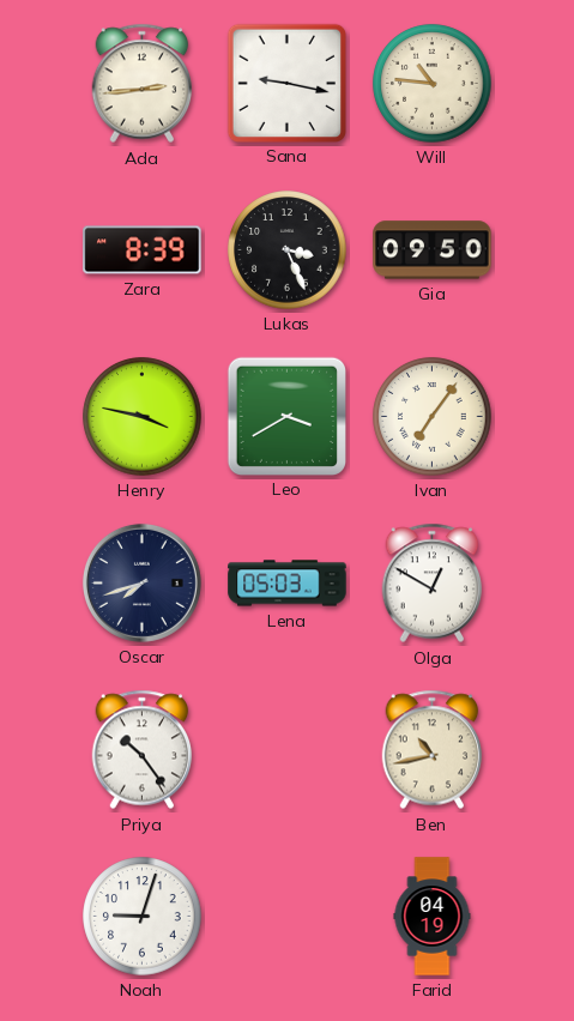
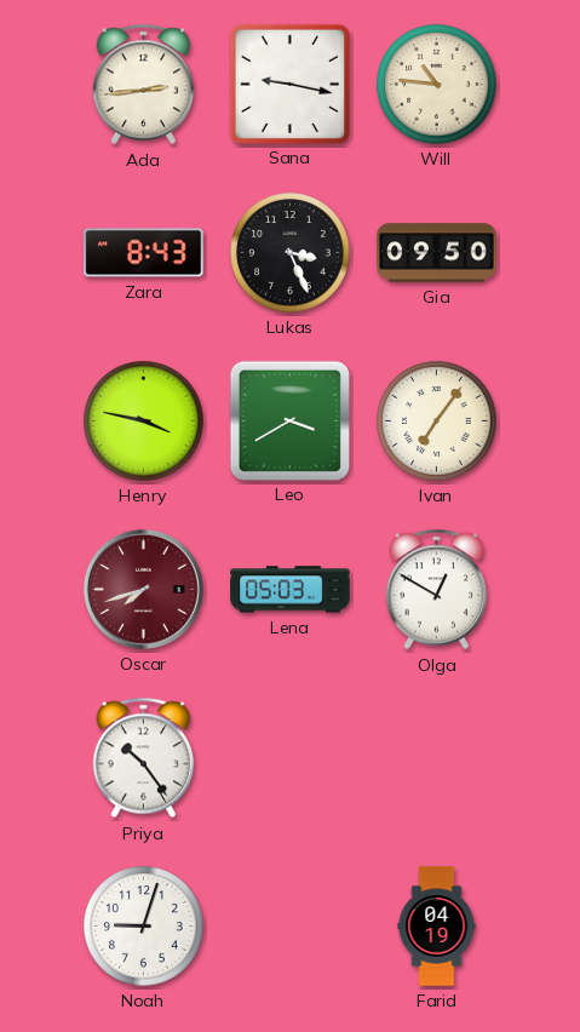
Zara: 8:39 -> 8:43 (144, 253)
Oscar dial: navy -> burgundy (143, 589)
Ben: 10:43 -> none (433, 750)
